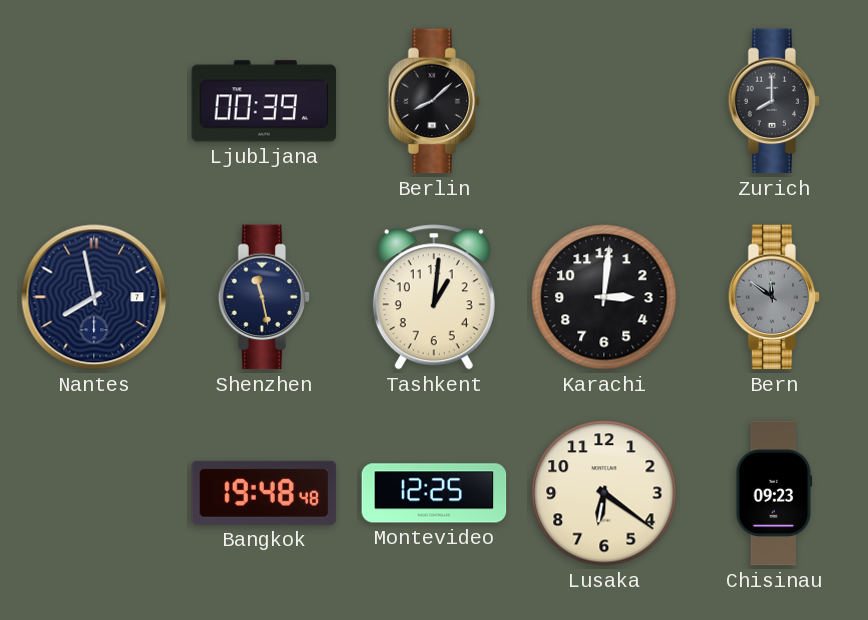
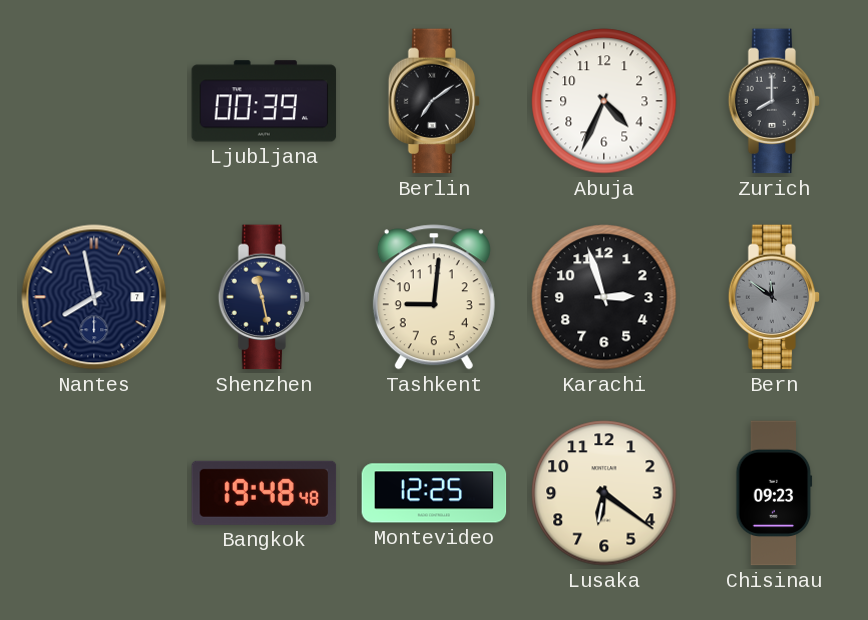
Berlin: 8:08 -> 7:09 (434, 101)
Abuja: none -> 4:34 (604, 101)
Tashkent: 1:01 -> 9:01 (434, 297)
Karachi: 3:01 -> 2:57 (604, 297)
